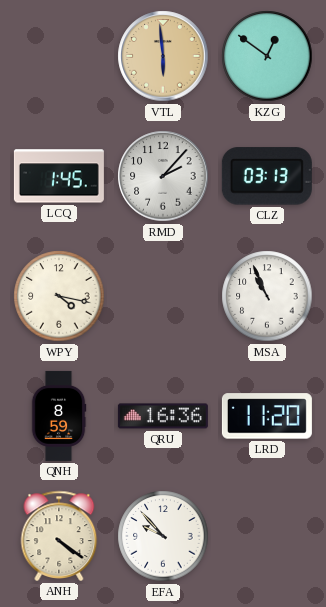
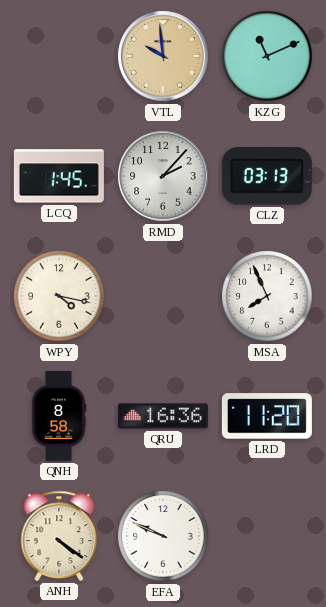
VTL: 5:59 -> 9:59 (163, 56)
KZG: 12:51 -> 11:11 (267, 56)
MSA: 10:56 -> 7:56 (267, 296)
QNH: 8:59 -> 8:58 (59, 416)
EFA: 9:53 -> 9:49 (163, 536)
